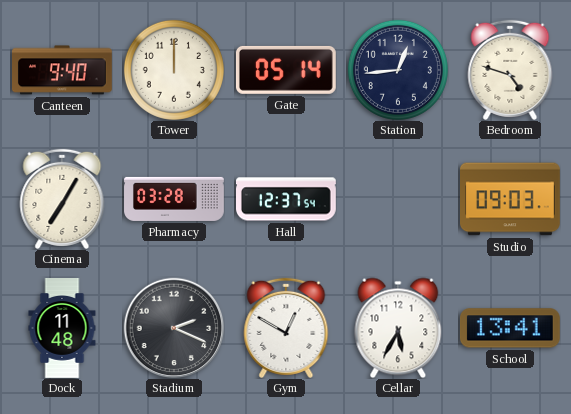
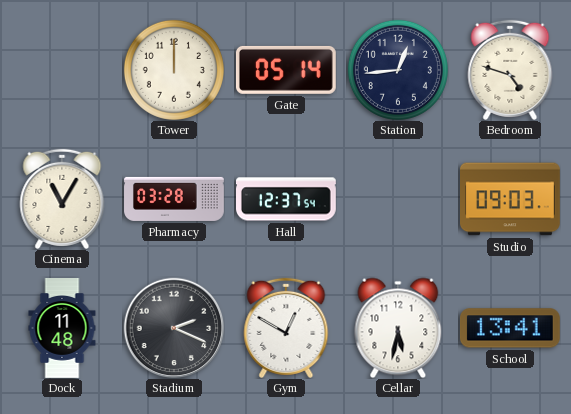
Canteen: 9:40 -> none (63, 70)
Cinema: 7:05 -> 11:05 (62, 199)
Cellar: 5:35 -> 5:32 (398, 328)
